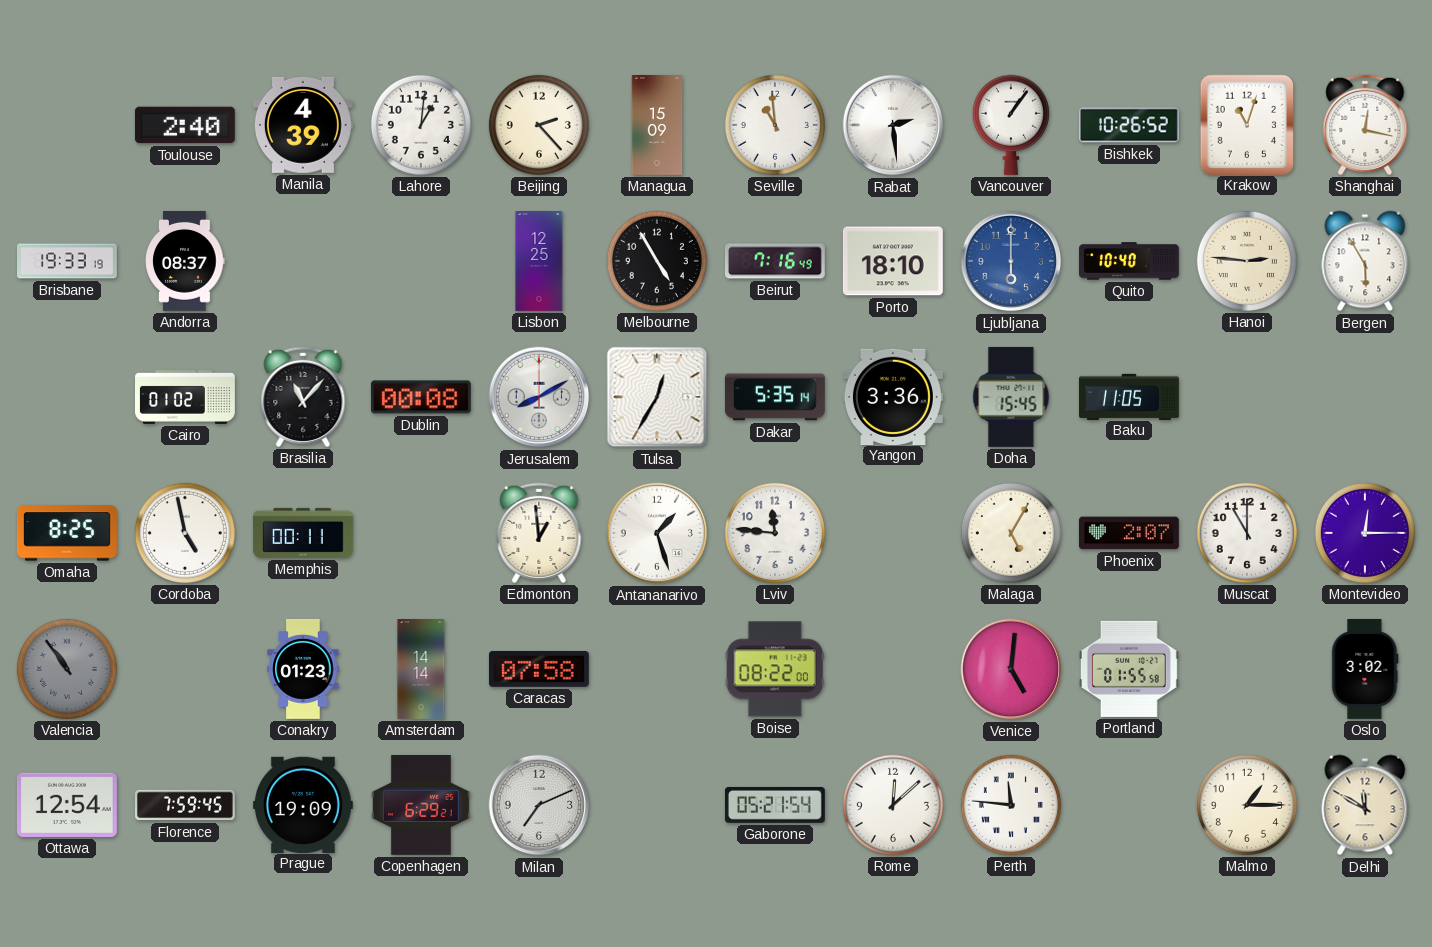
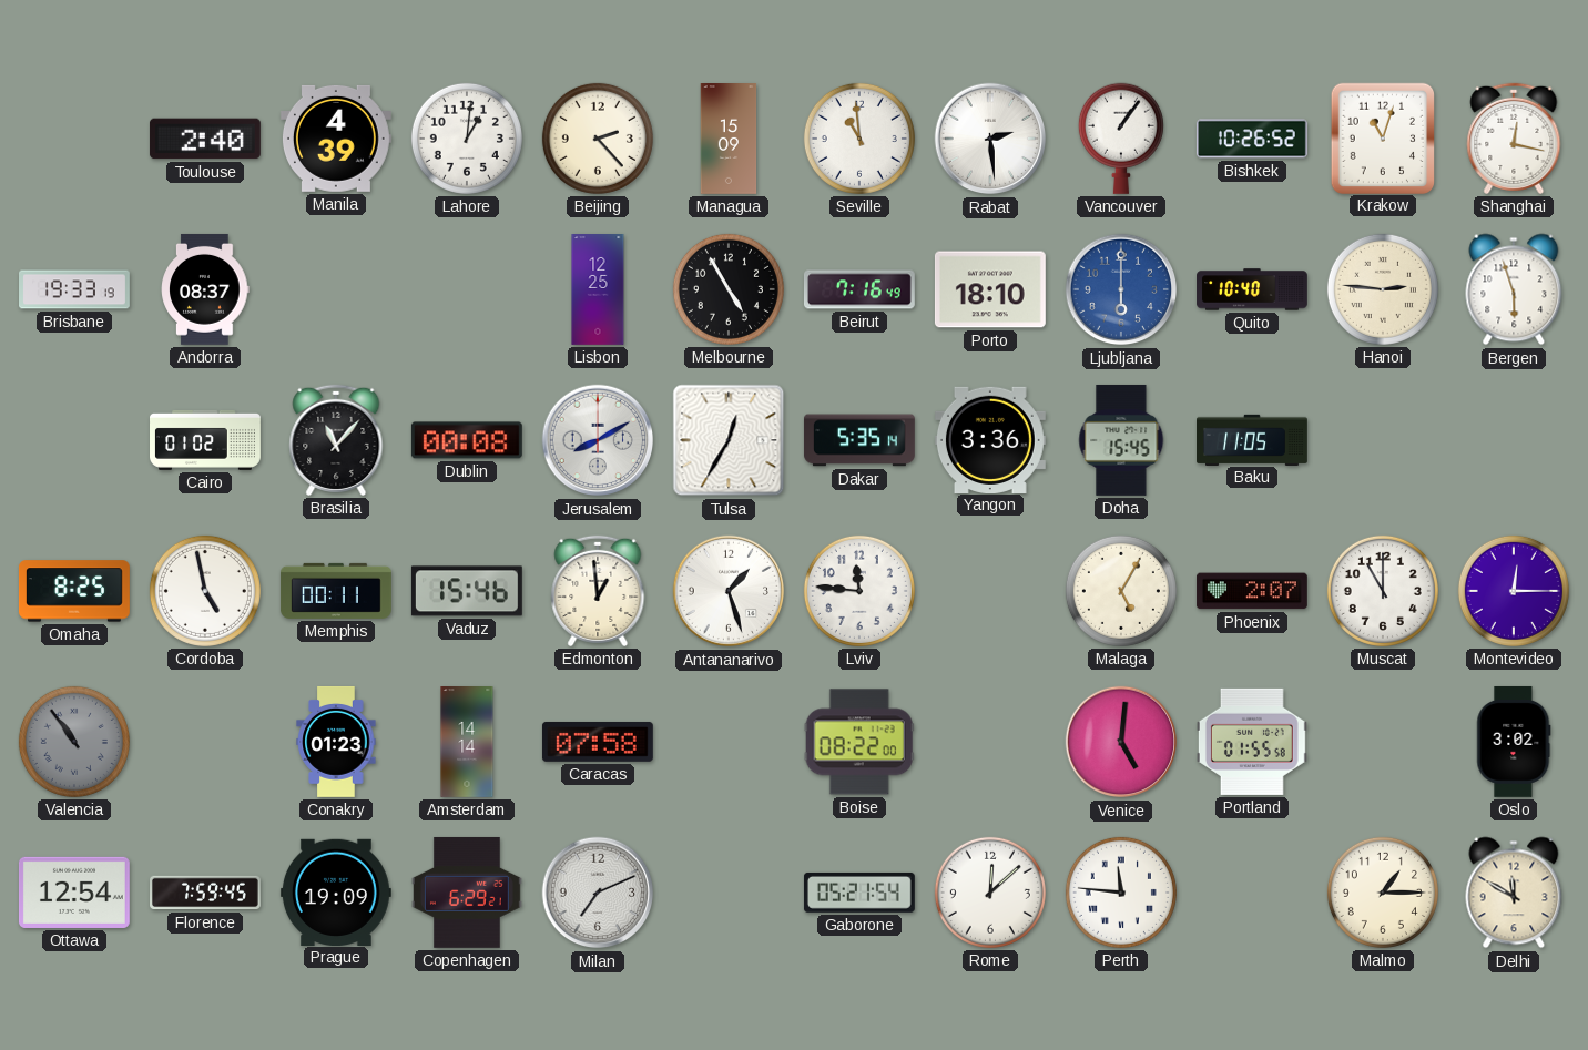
Bergen: 5:55 -> 5:57 (1514, 289)
Vaduz: none -> 15:46 (467, 591)
